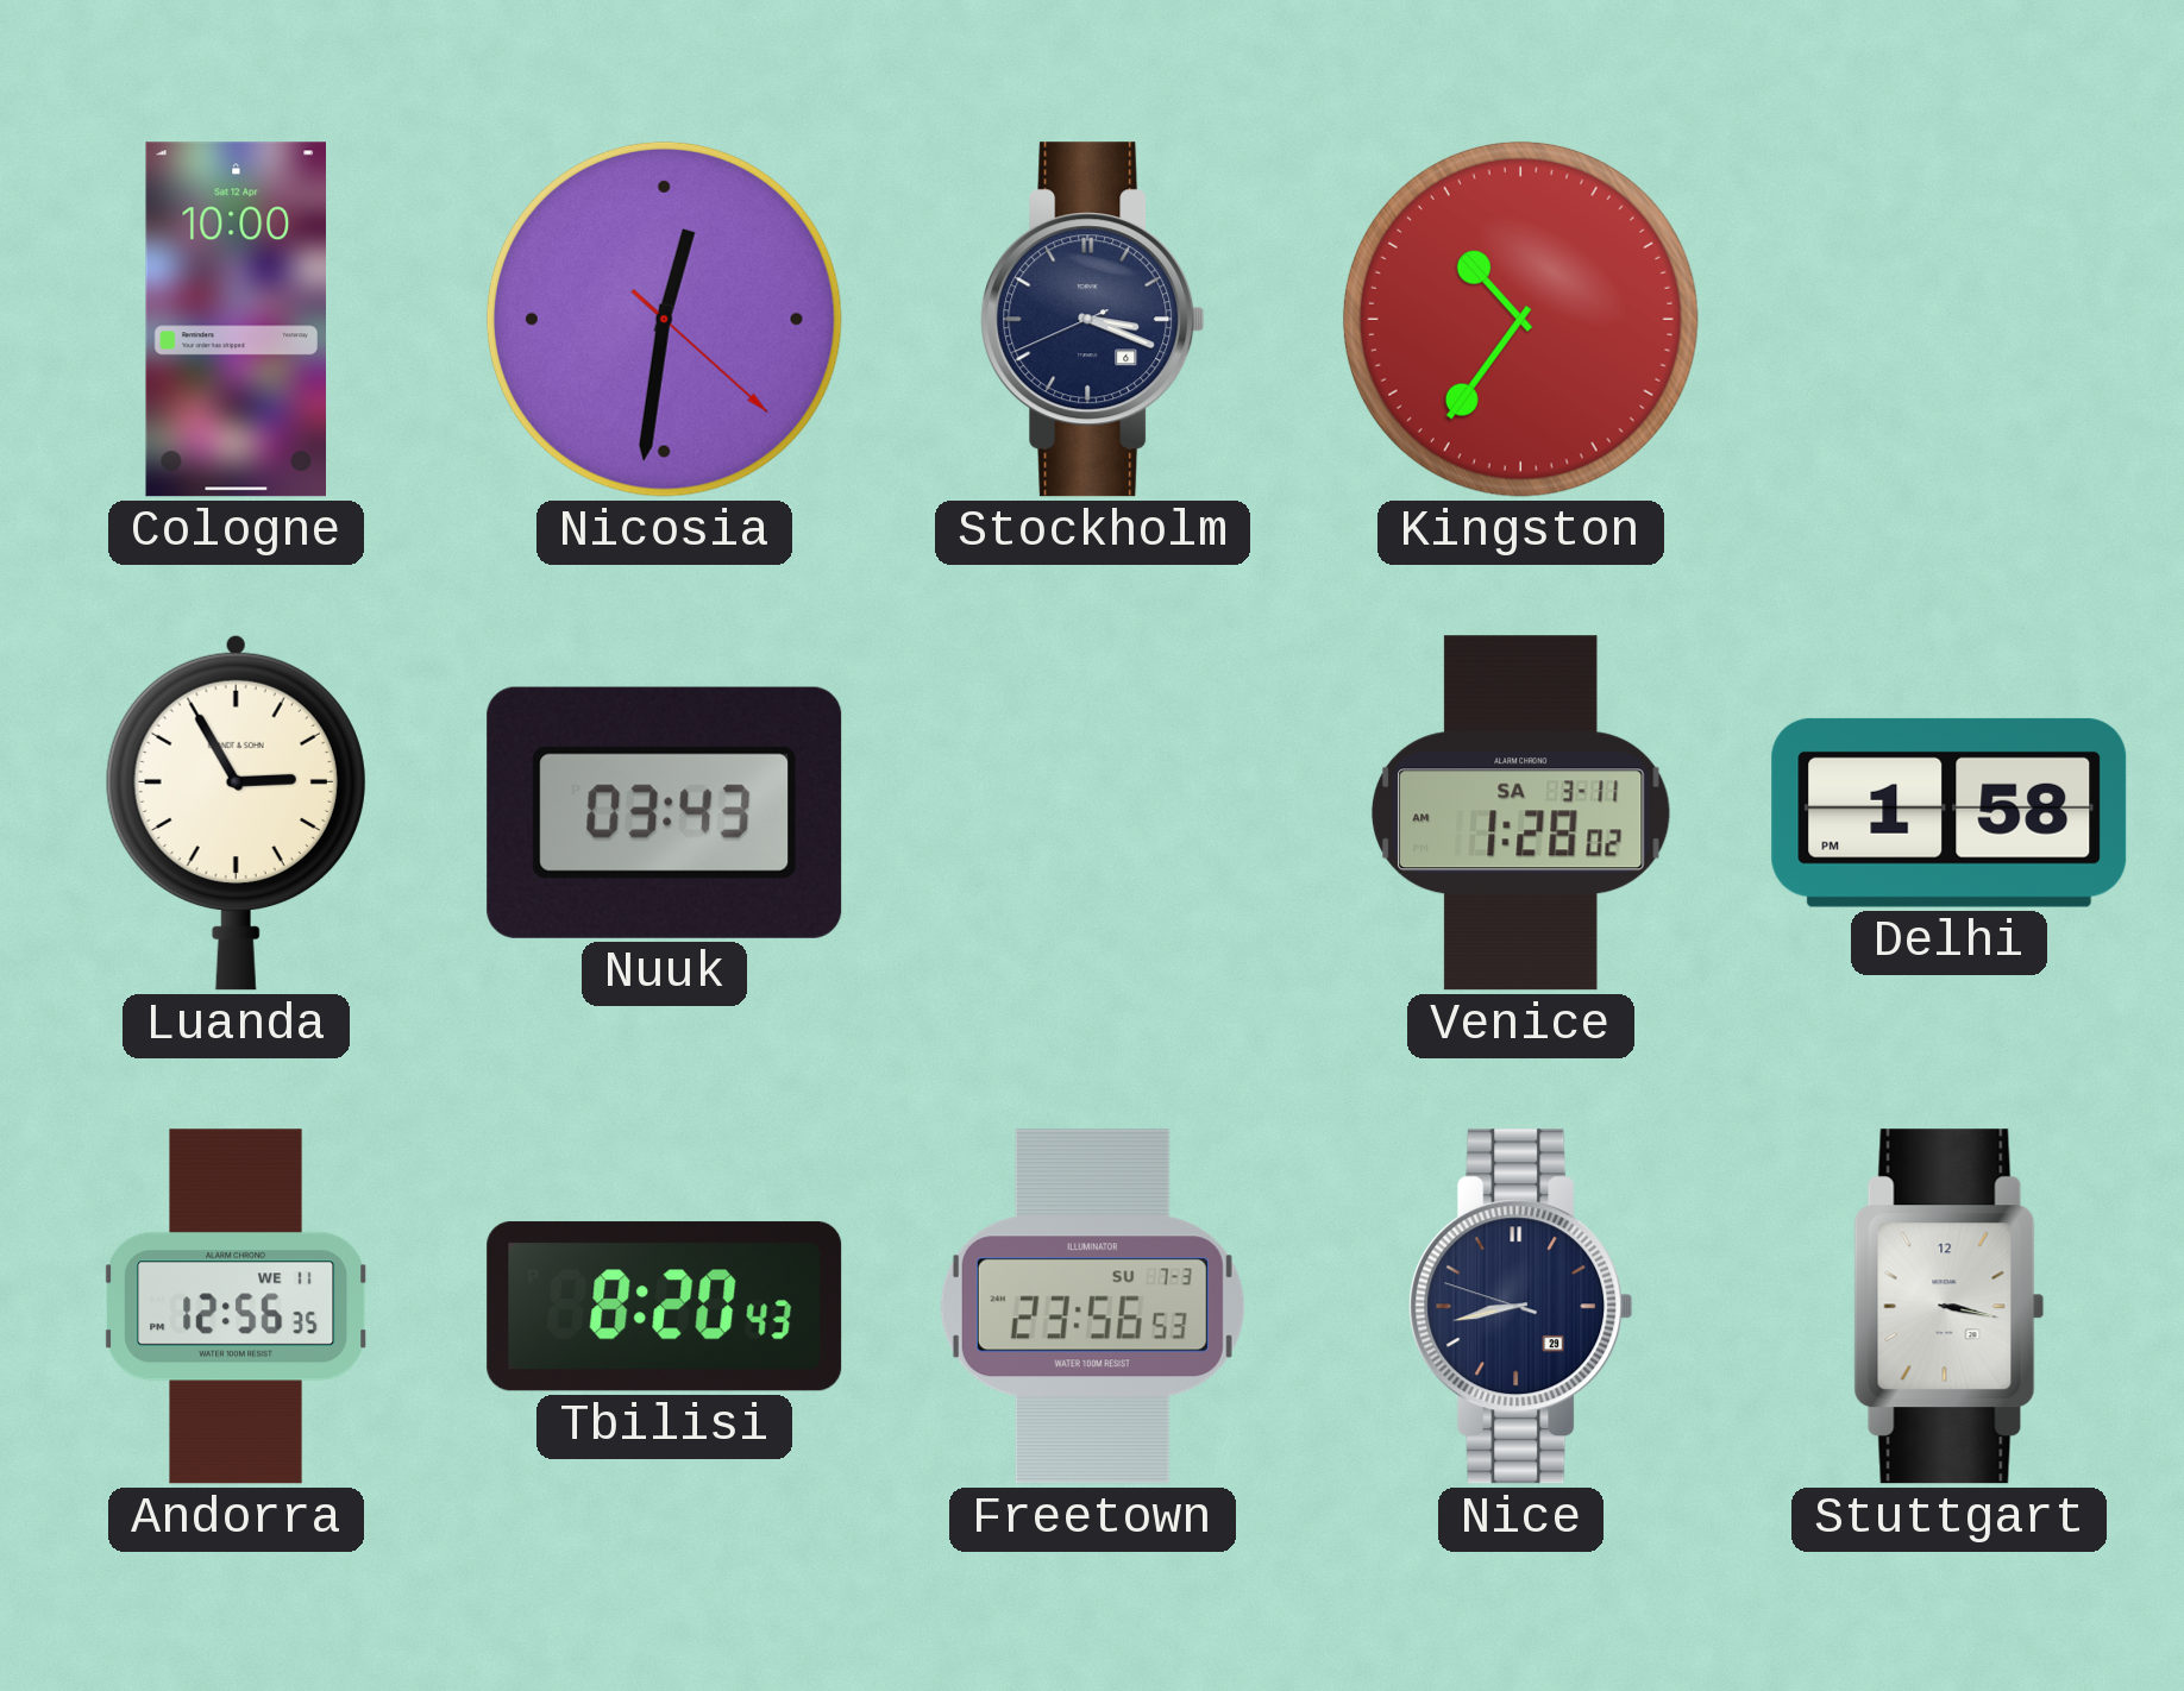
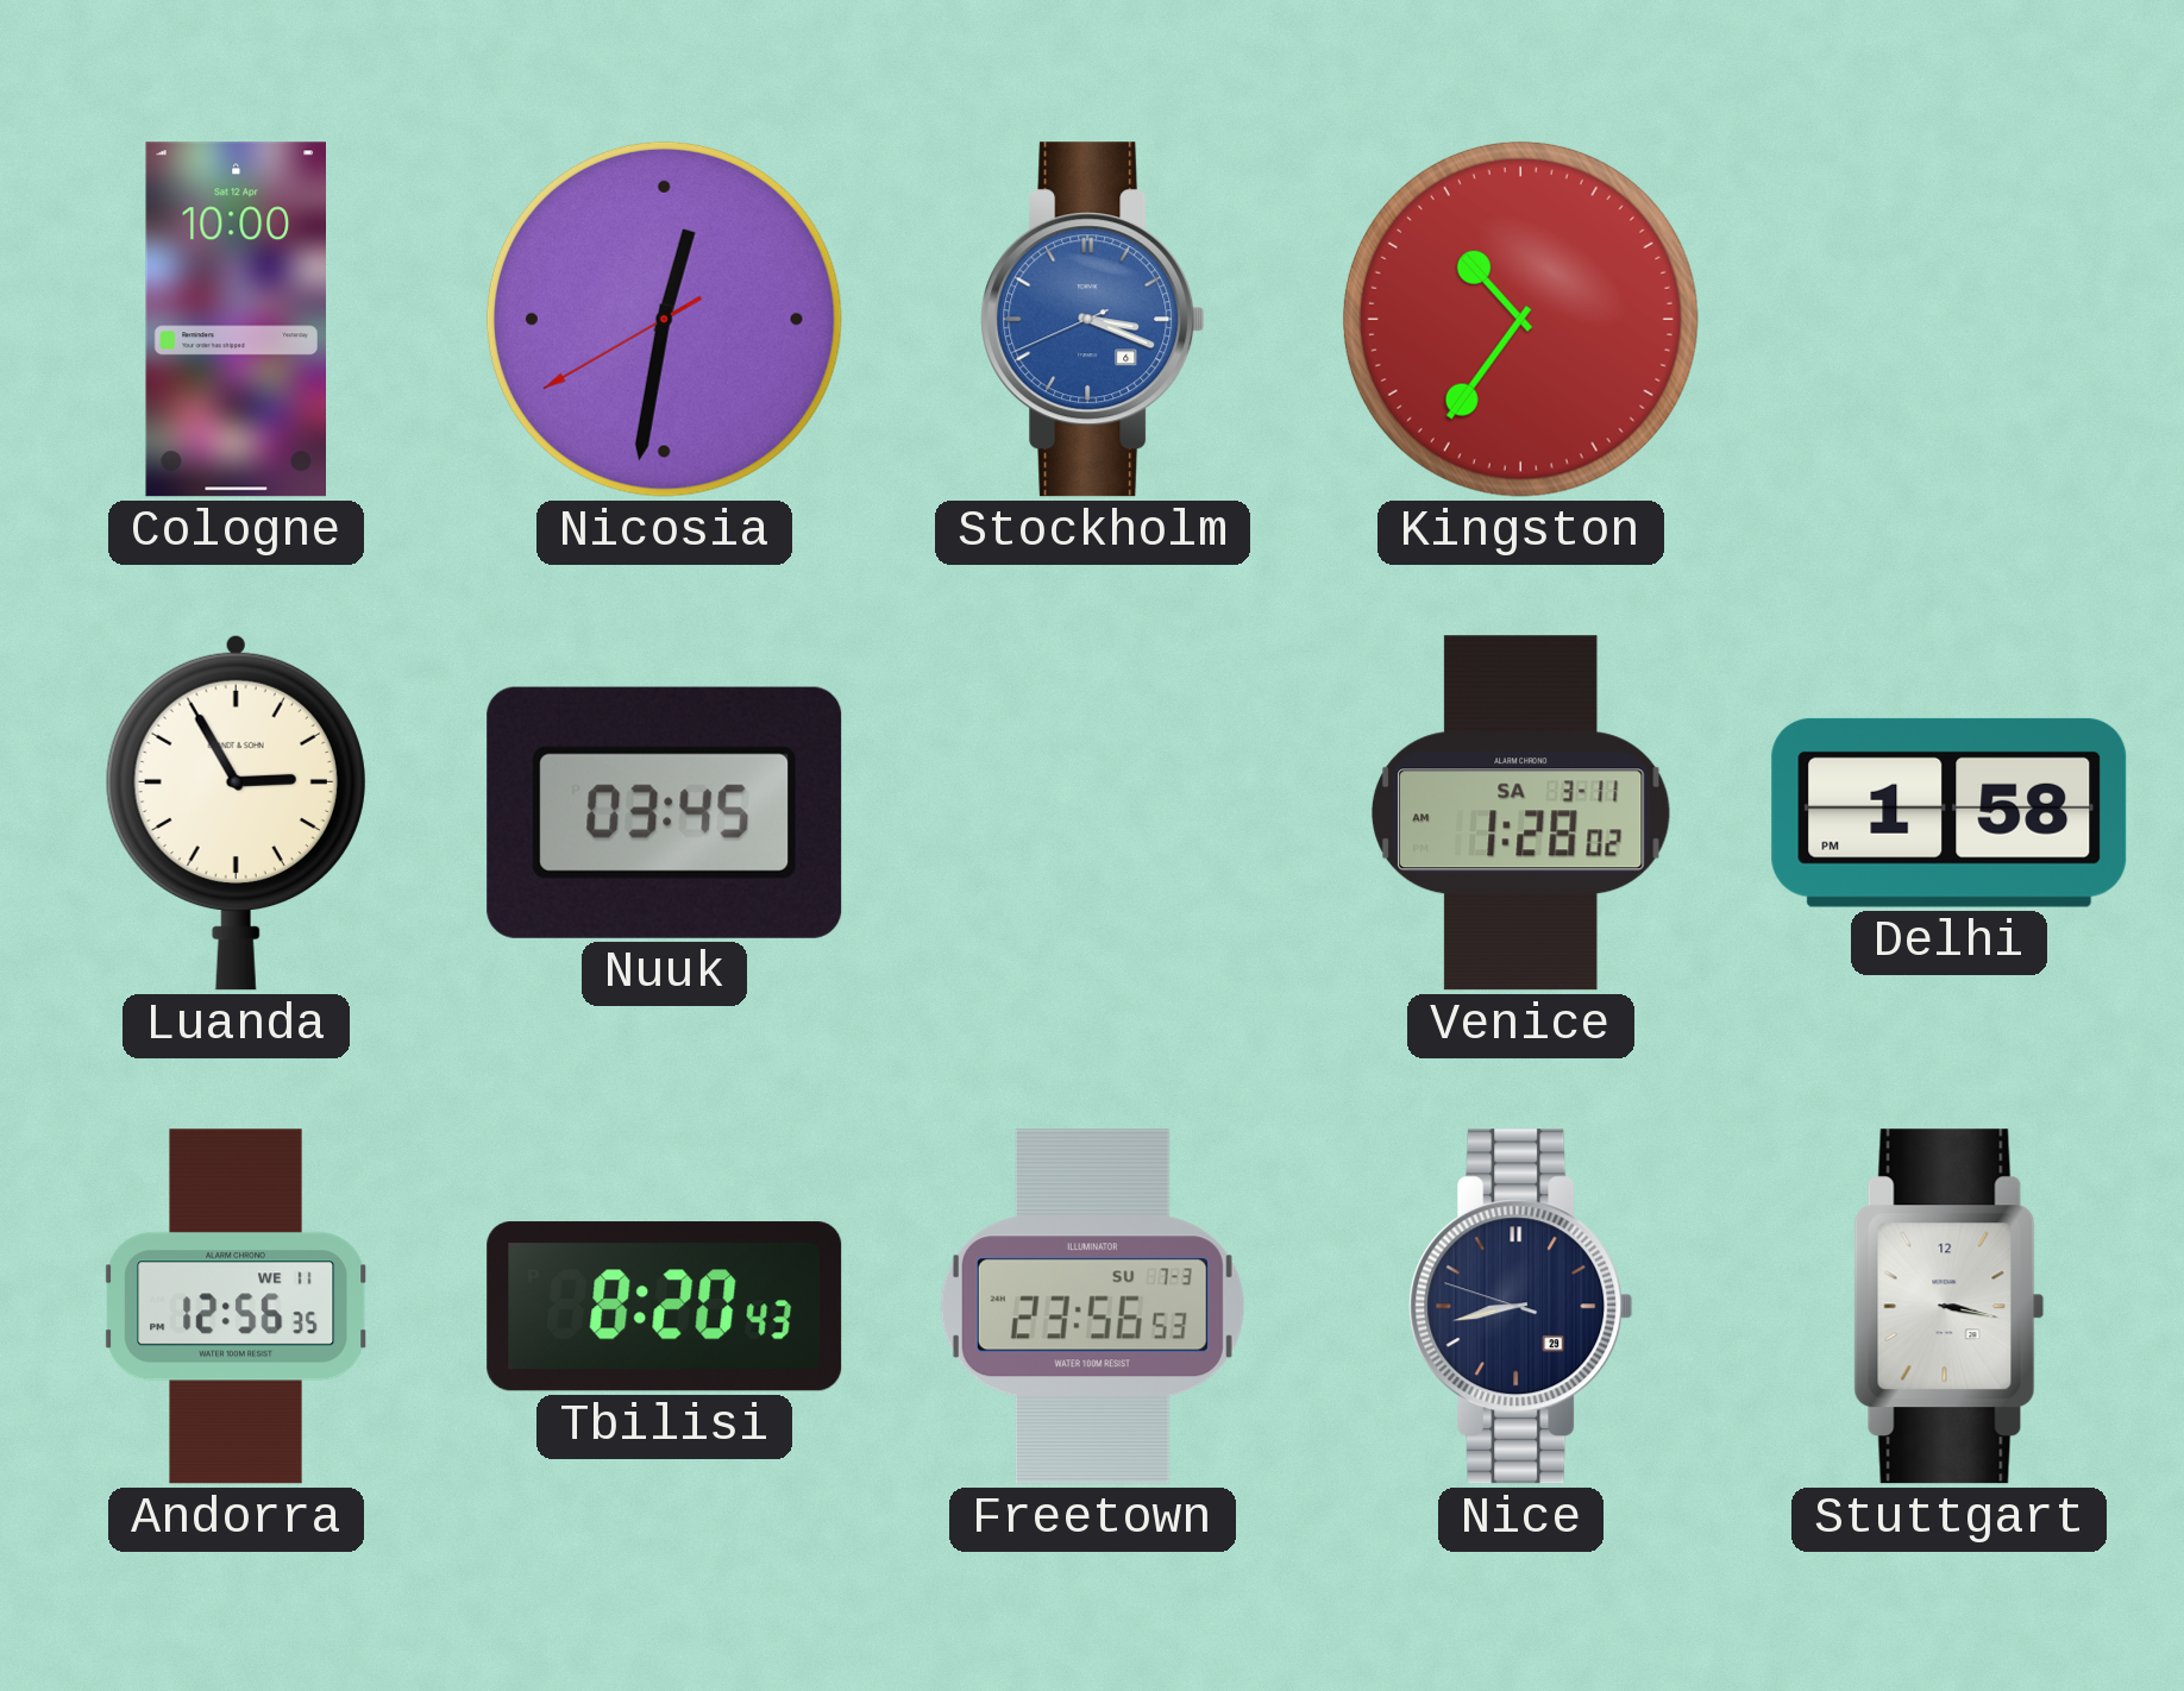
Nicosia: 12:31:22 -> 12:31:40 (664, 319)
Stockholm dial: navy -> blue (1093, 320)
Nuuk: 03:43 -> 03:45 (665, 812)
